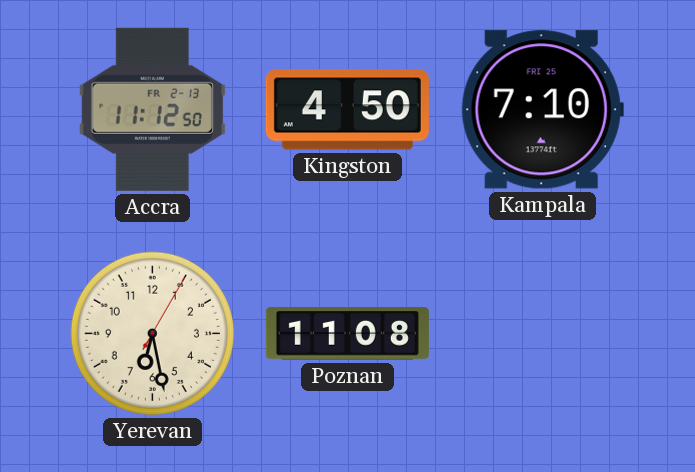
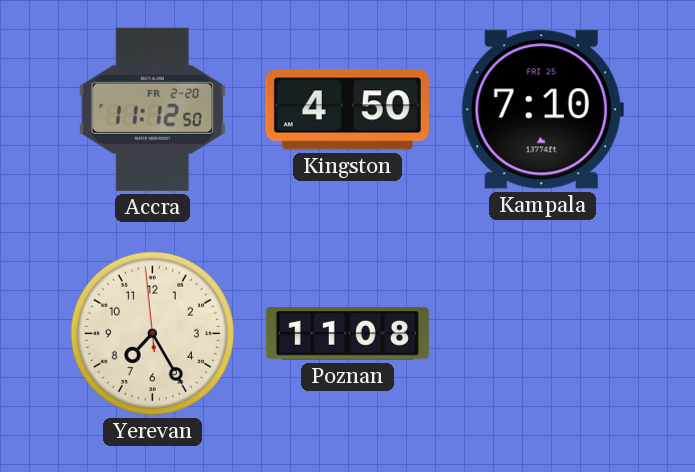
Accra date: FR 2-13 -> FR 2-20 (152, 109)
Yerevan: 6:28 -> 7:24 (152, 333)
